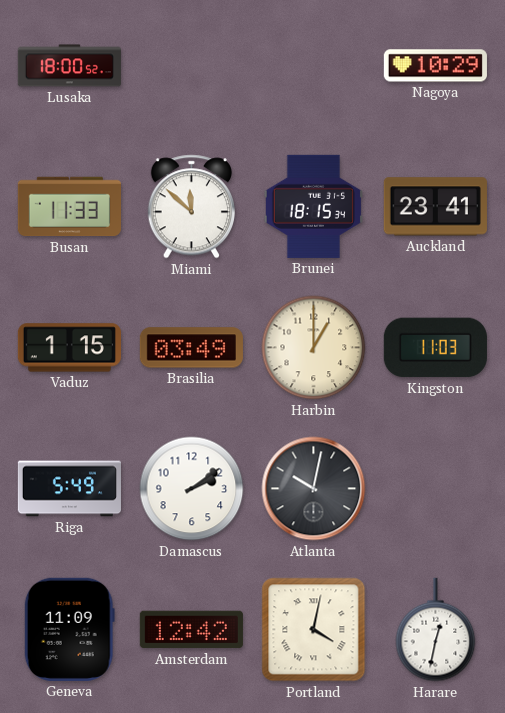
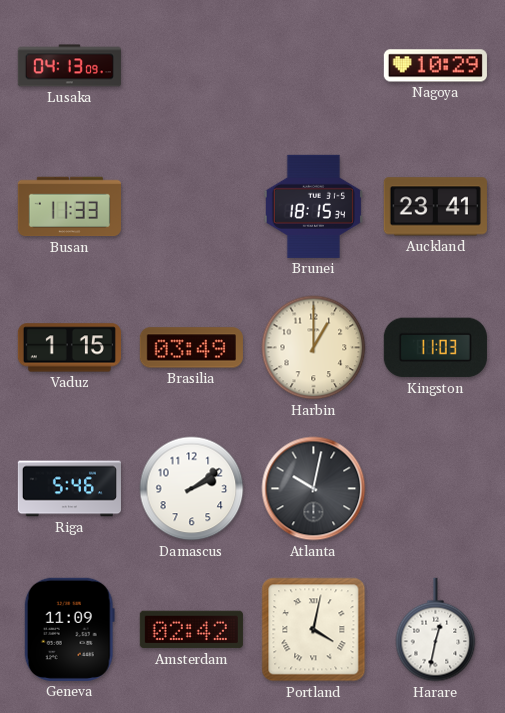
Lusaka: 18:00 -> 04:13 (69, 66)
Miami: 11:52 -> none (191, 207)
Riga: 5:49 -> 5:46 (69, 489)
Amsterdam: 12:42 -> 02:42 (191, 630)
